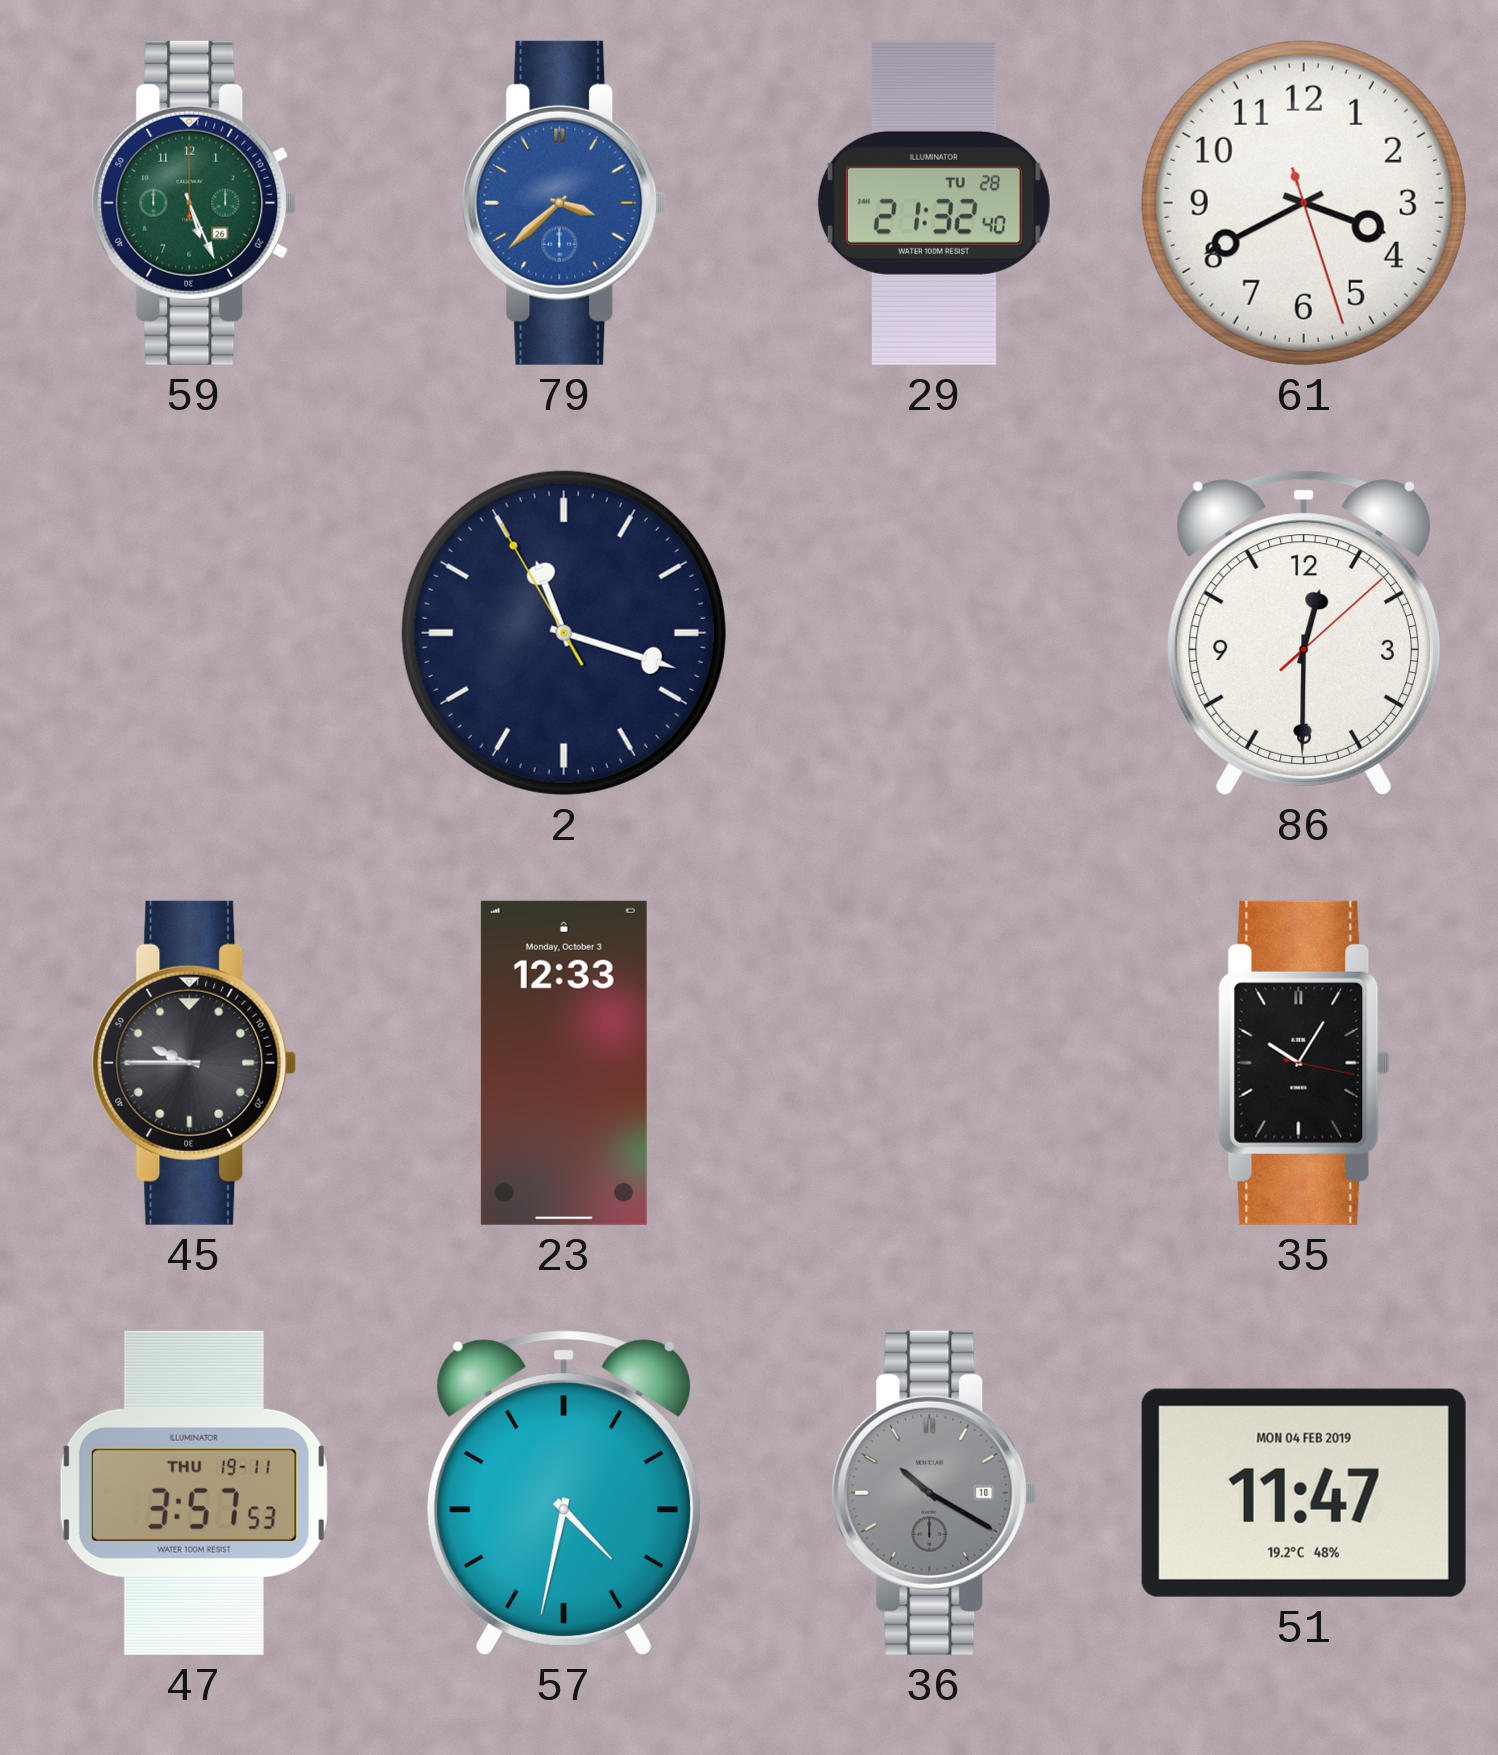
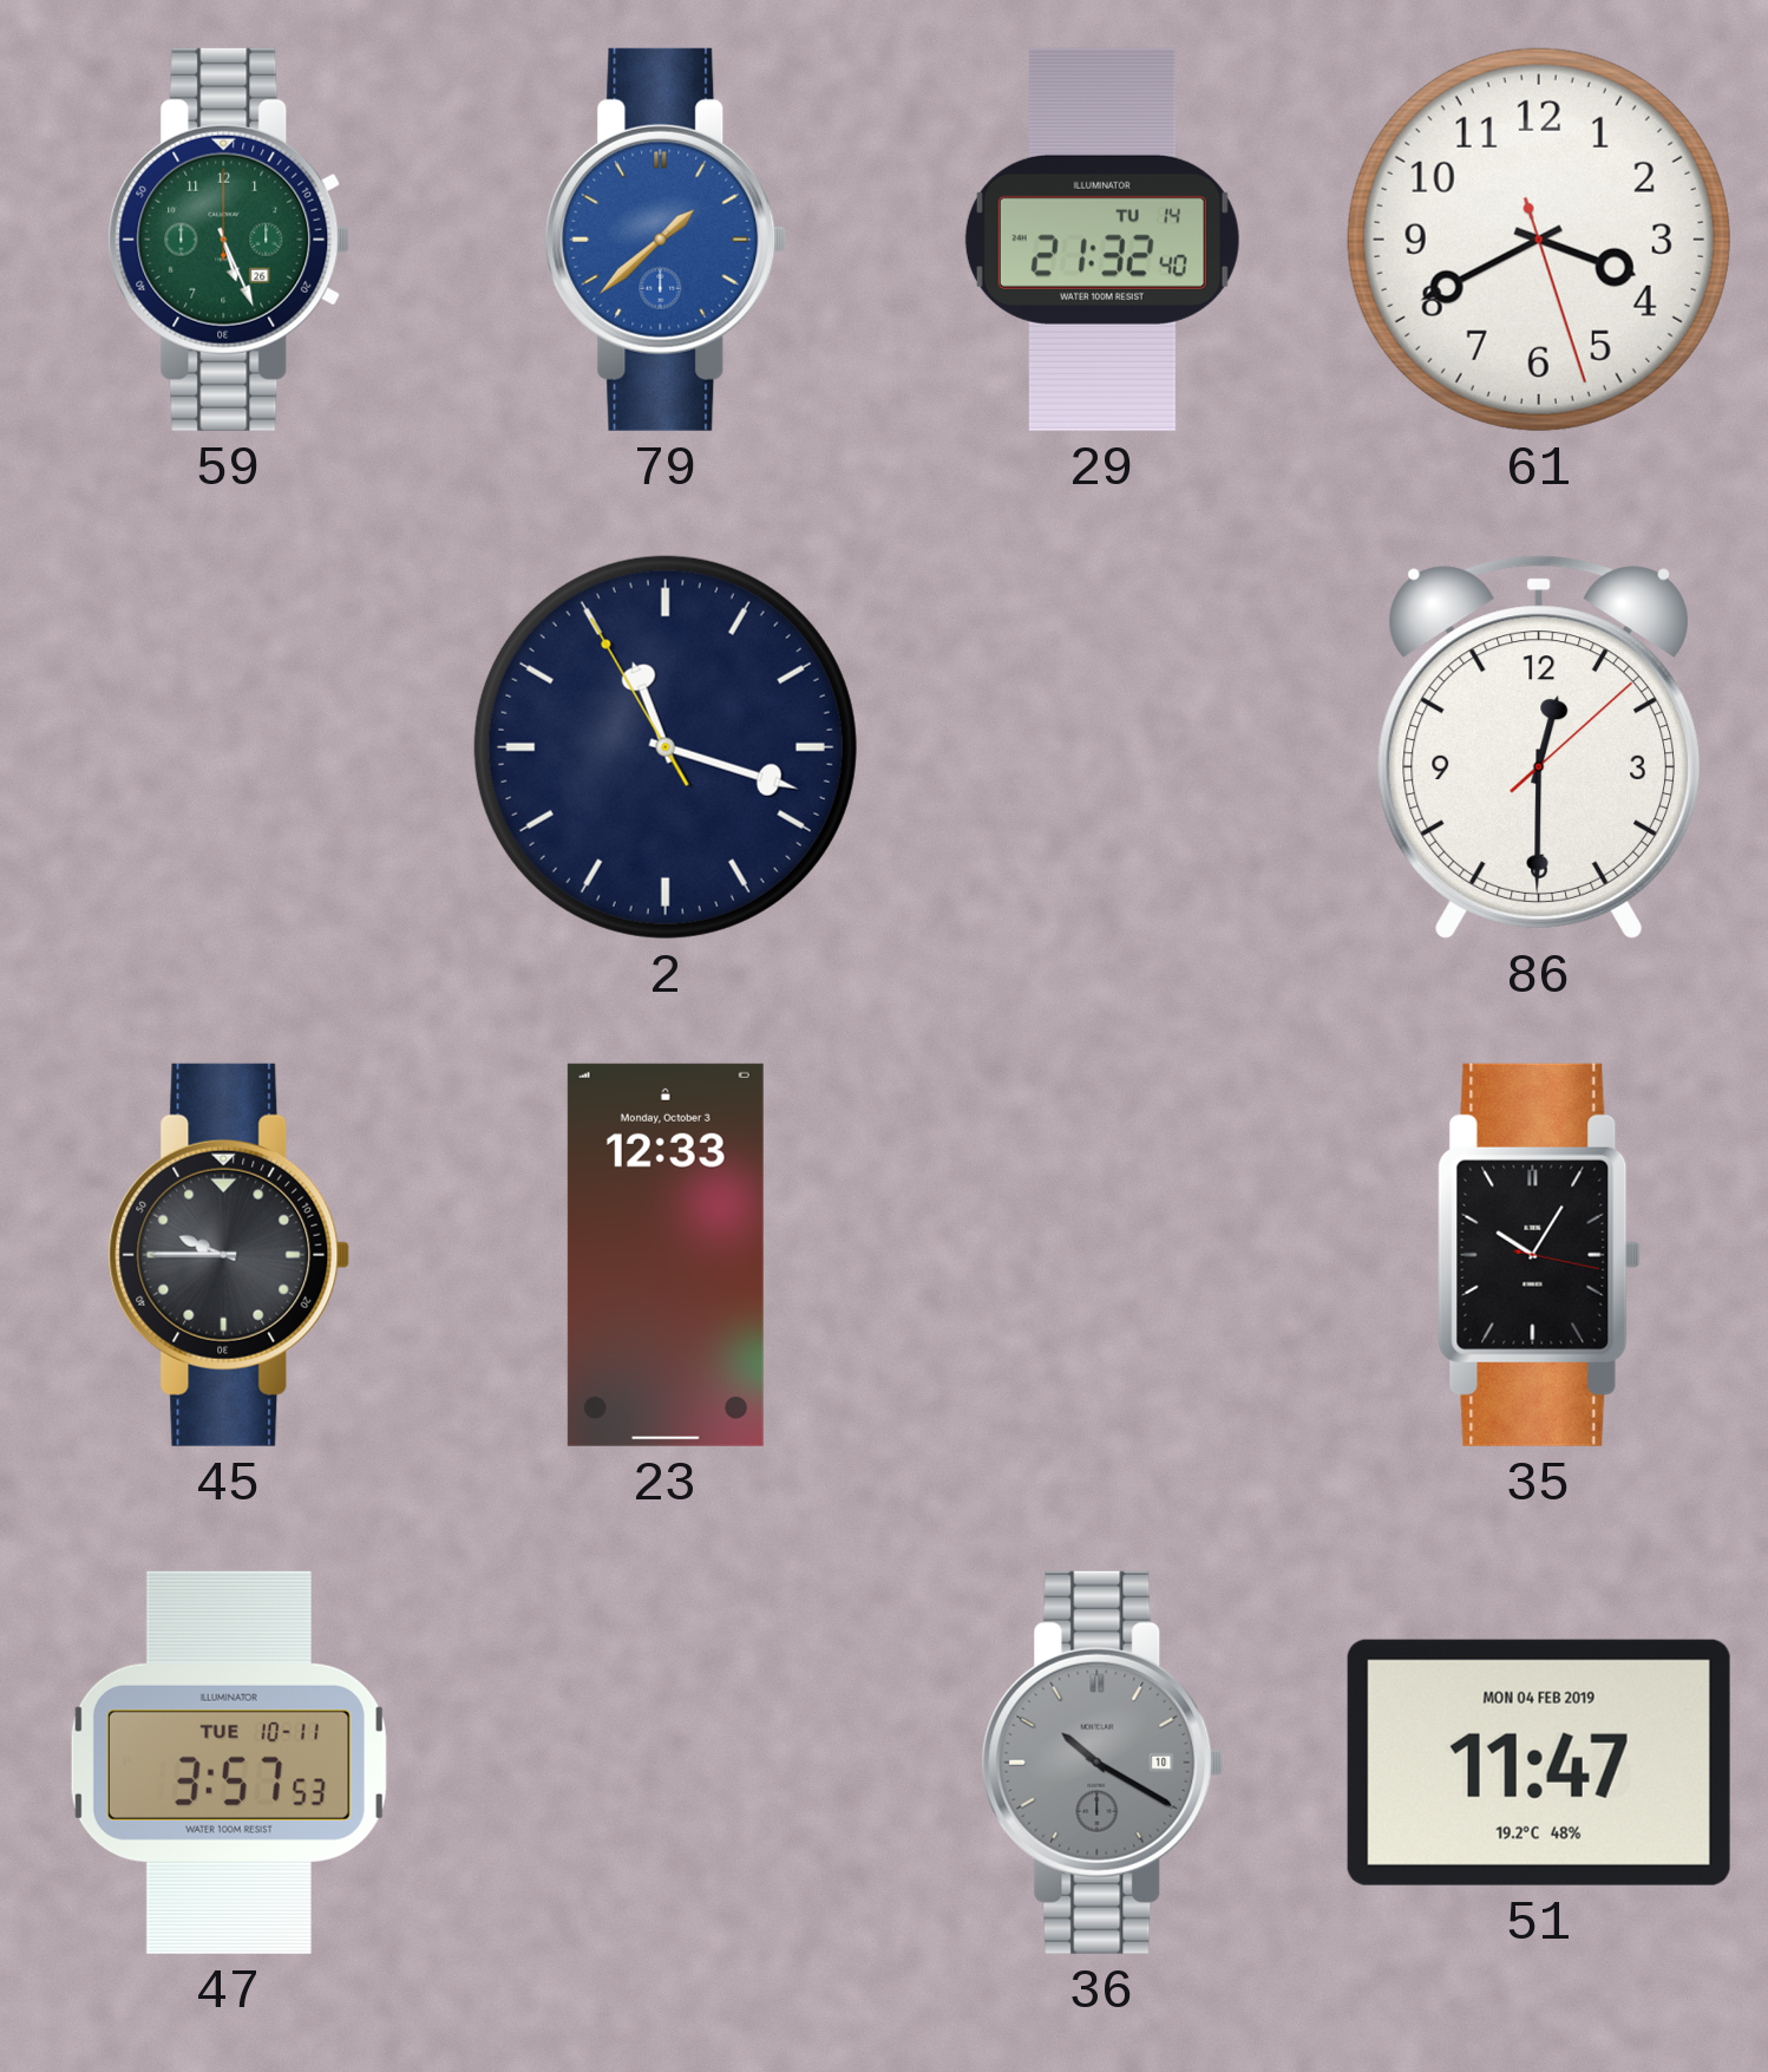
79: 3:38 -> 1:38 (666, 240)
29 date: TU 28 -> TU 14 (1102, 240)
47 date: THU 19-11 -> TUE 10-11 (229, 1763)
57: 4:32 -> none (564, 1493)
